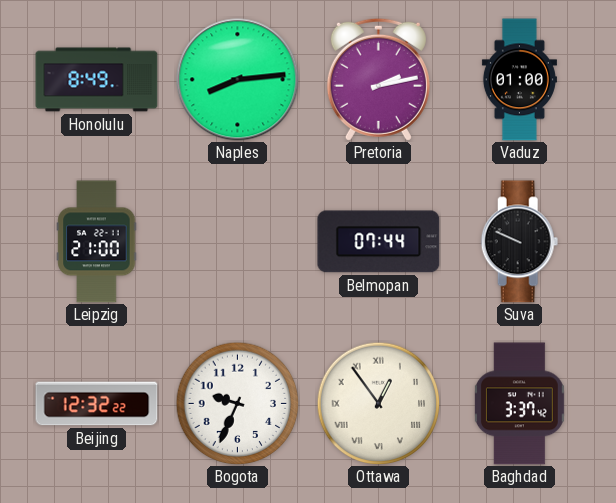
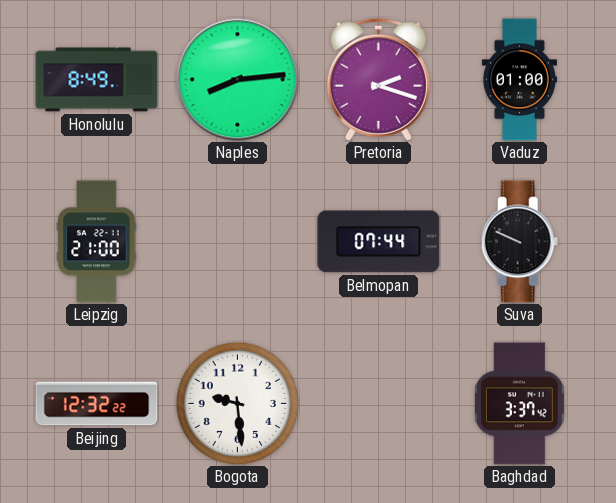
Pretoria: 2:13 -> 2:18 (378, 79)
Bogota: 9:34 -> 9:29 (237, 403)
Ottawa: 12:54 -> none (378, 403)
